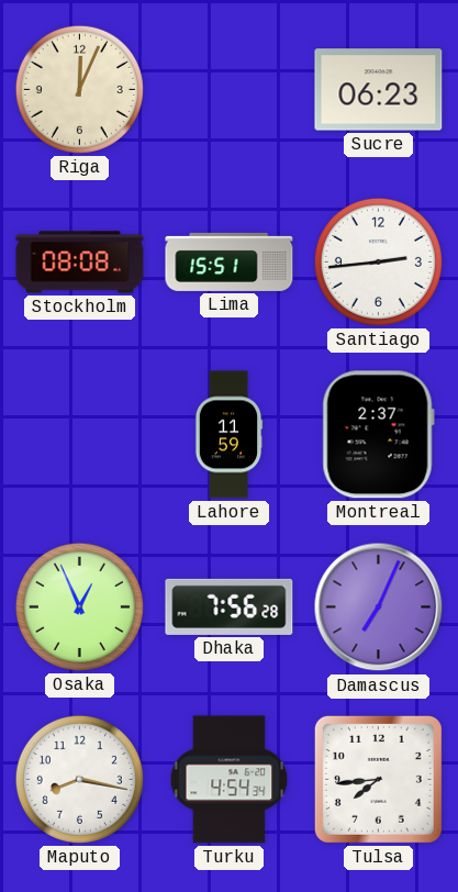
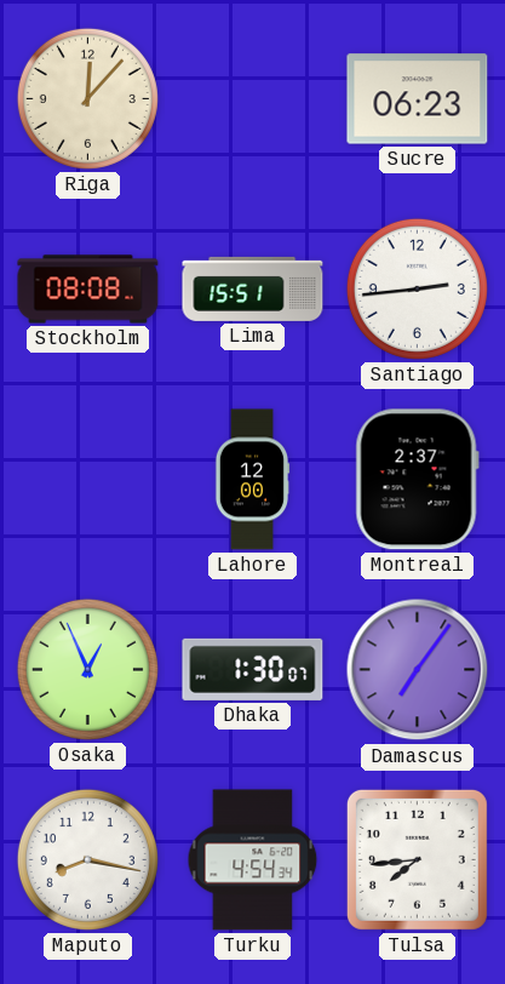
Riga: 12:04 -> 12:07 (87, 98)
Lahore: 11:59 -> 12:00 (252, 480)
Dhaka: 7:56 -> 1:30 (253, 669)
Damascus: 7:04 -> 7:06 (418, 670)
